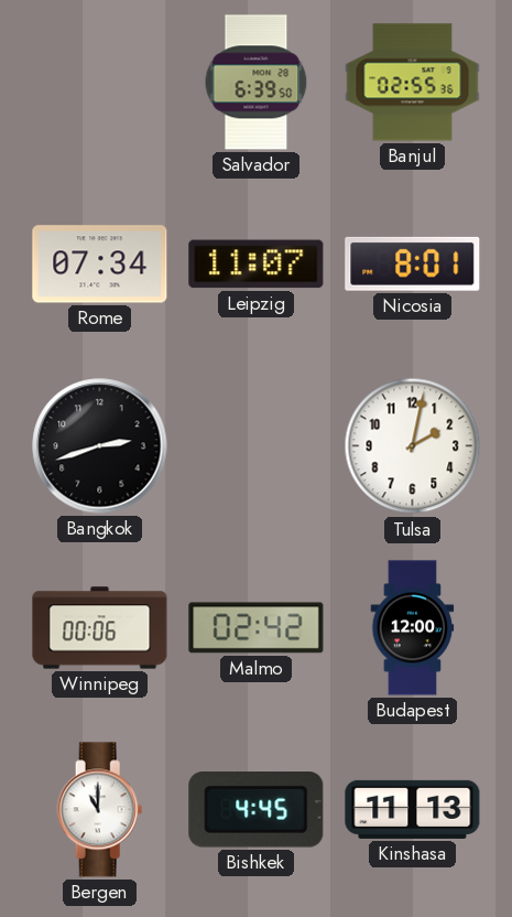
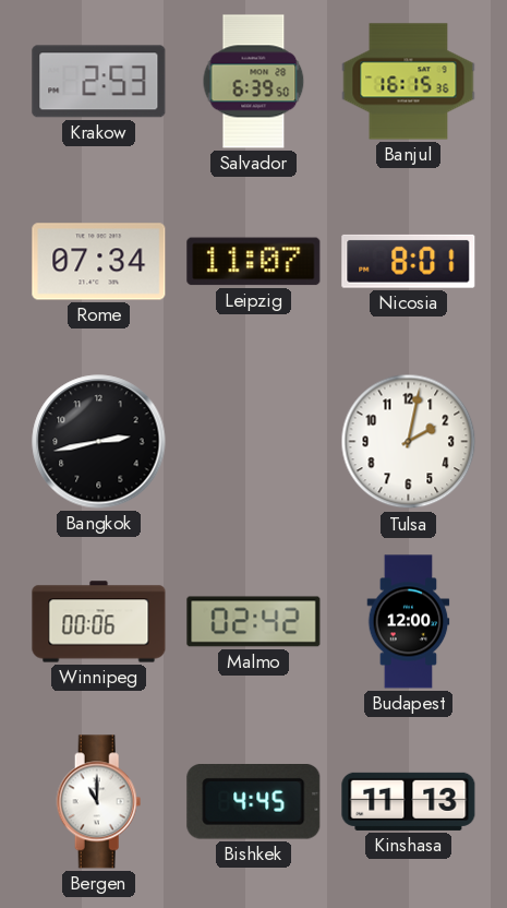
Krakow: none -> 2:53 (99, 82)
Banjul: 02:55 -> 16:15 (409, 82)
Bangkok: 2:42 -> 2:43 (99, 442)
